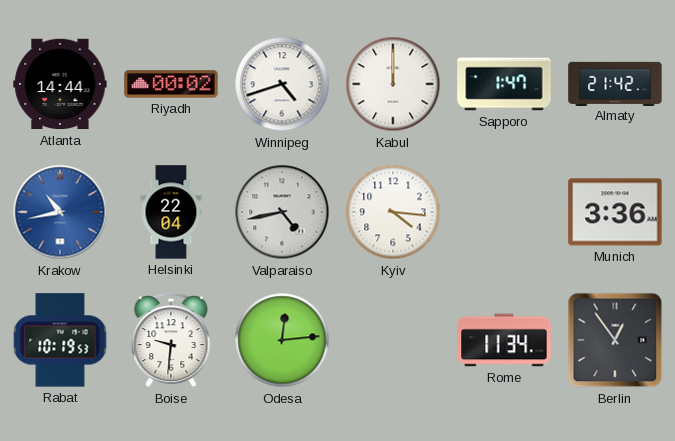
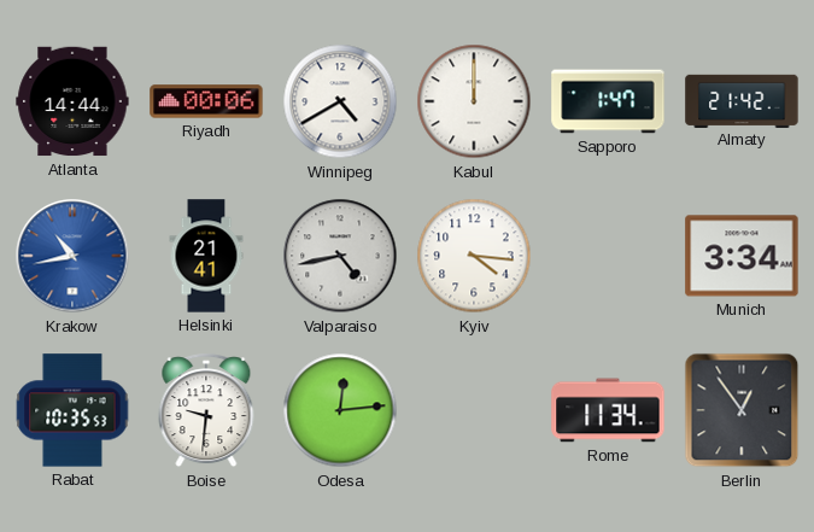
Riyadh: 00:02 -> 00:06 (206, 101)
Winnipeg: 4:42 -> 4:40 (340, 101)
Helsinki: 22:04 -> 21:41 (206, 256)
Munich: 3:36 -> 3:34 (742, 256)
Rabat: 10:19 -> 10:35 (72, 410)
